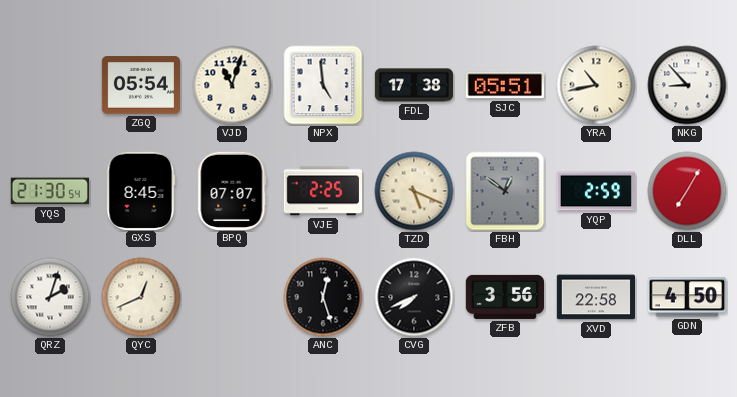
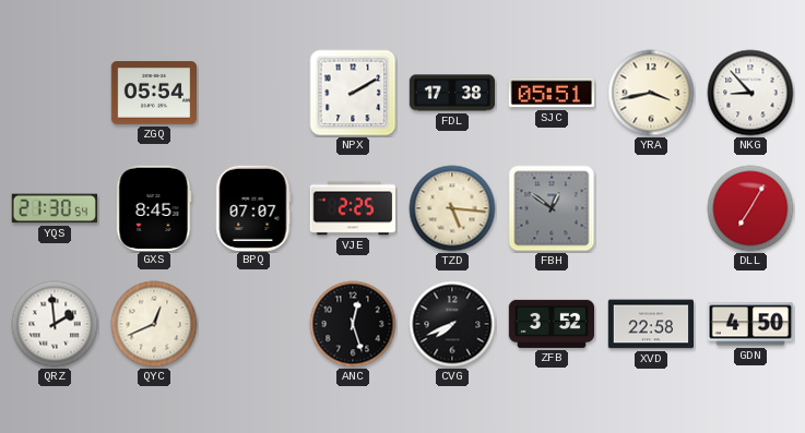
VJD: 11:03 -> none (232, 85)
NPX: 4:59 -> 2:10 (353, 93)
YRA: 10:43 -> 3:43 (651, 93)
TZD: 5:19 -> 5:16 (452, 208)
YQP: 2:59 -> none (595, 191)
QRZ: 2:03 -> 1:59 (55, 324)
ZFB: 3:56 -> 3:52 (551, 324)
